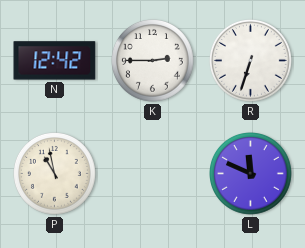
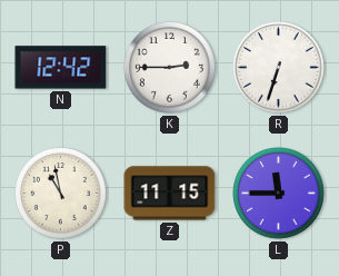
Z: none -> 11:15 (170, 194)
L: 11:49 -> 11:45 (279, 194)
